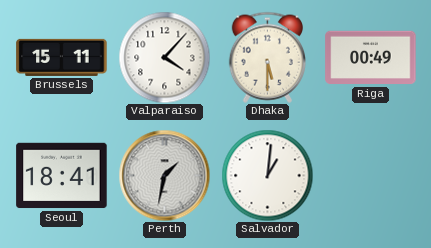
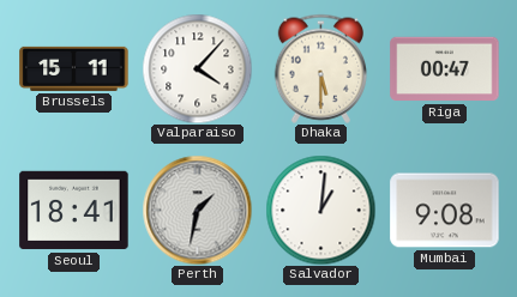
Riga: 00:49 -> 00:47 (445, 69)
Mumbai: none -> 9:08 (445, 211)
